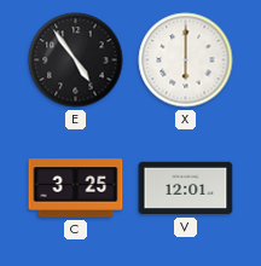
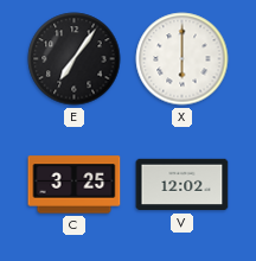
E: 4:54 -> 7:06 (75, 59)
V: 12:01 -> 12:02 (183, 185)
